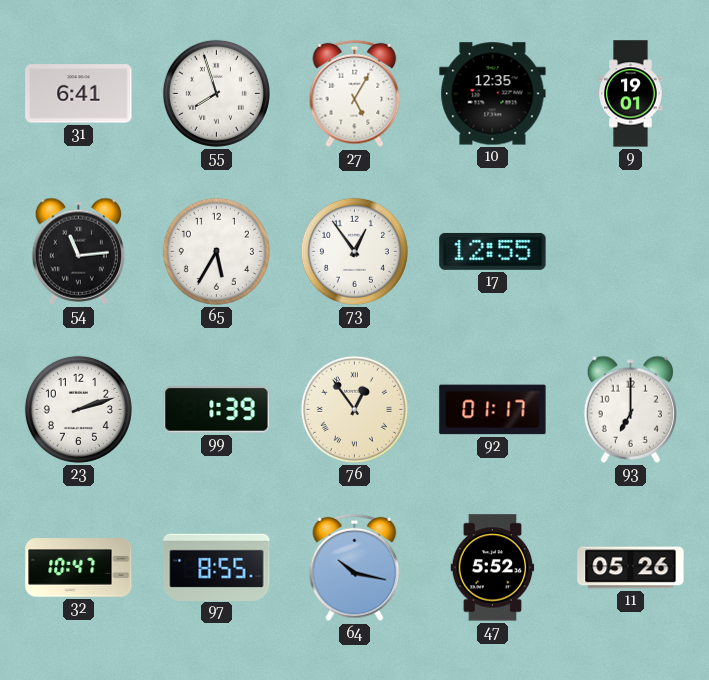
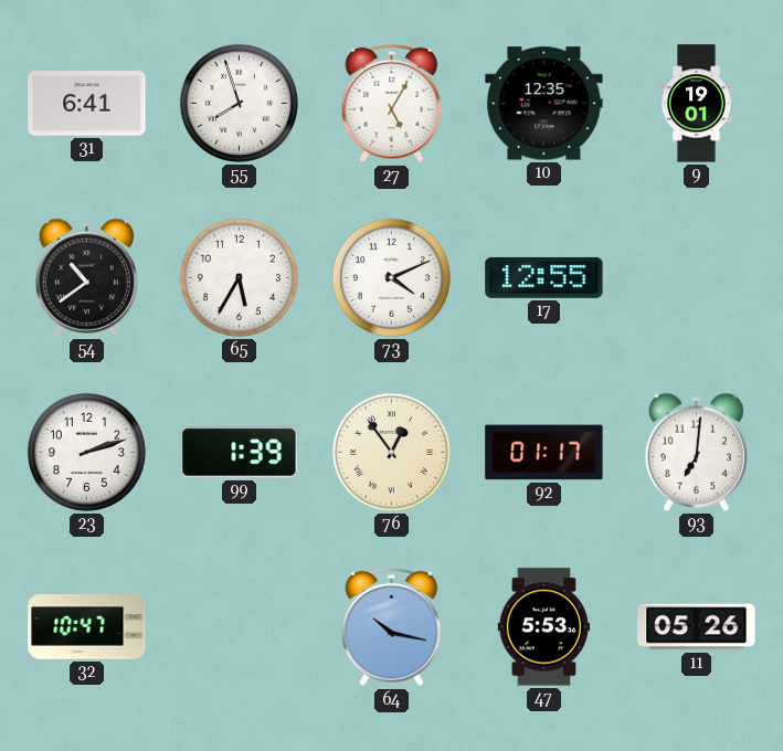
54: 11:14 -> 10:39 (86, 277)
73: 12:54 -> 4:11 (391, 277)
93: 7:00 -> 7:01 (696, 452)
97: 8:55 -> none (217, 567)
47: 5:52 -> 5:53 (544, 627)
